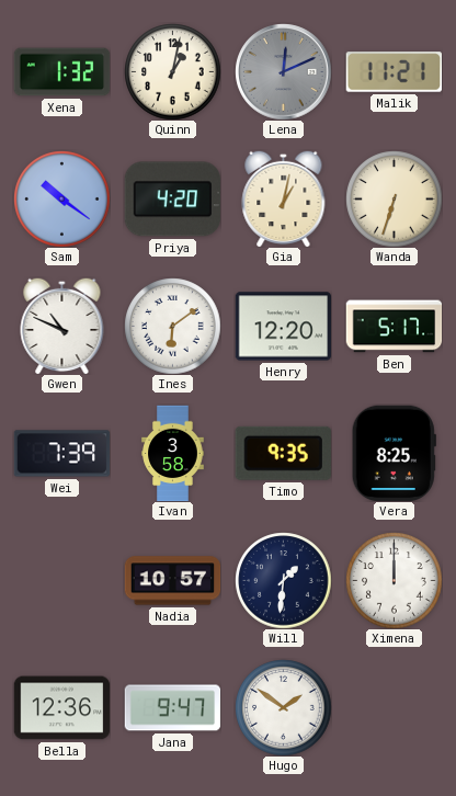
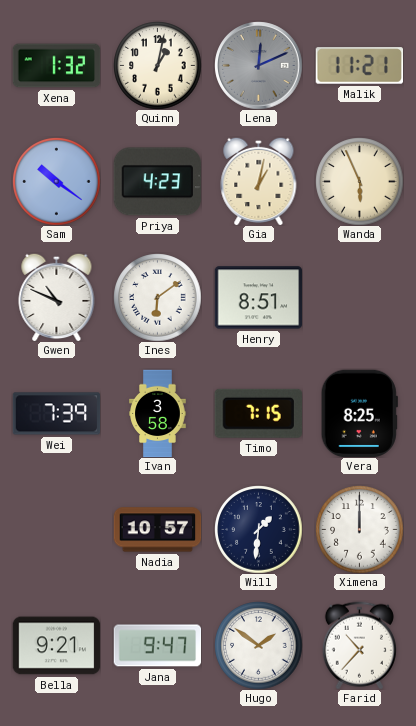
Priya: 4:20 -> 4:23 (157, 182)
Wanda: 6:33 -> 5:56 (359, 181)
Henry: 12:20 -> 8:51 (258, 298)
Ben: 5:17 -> none (394, 327)
Timo: 9:35 -> 7:15 (258, 413)
Bella: 12:36 -> 9:21 (56, 646)
Farid: none -> 10:37 (359, 645)
